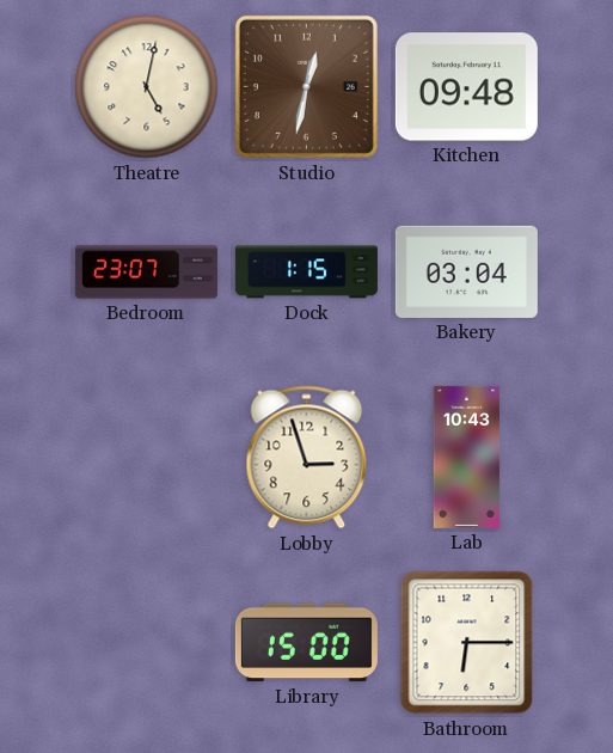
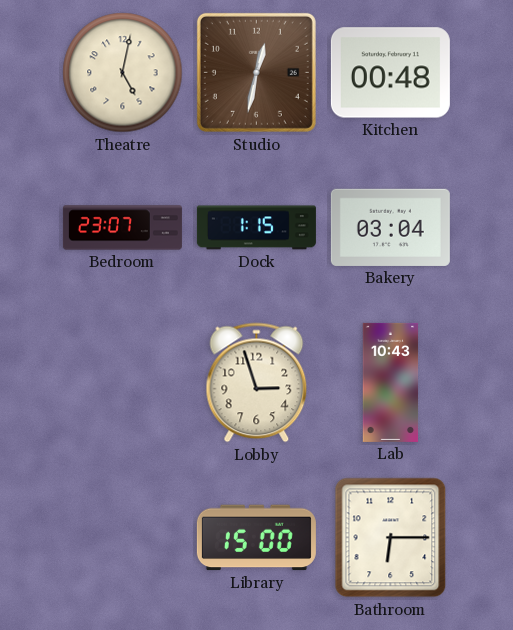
Kitchen: 09:48 -> 00:48 (390, 73)
